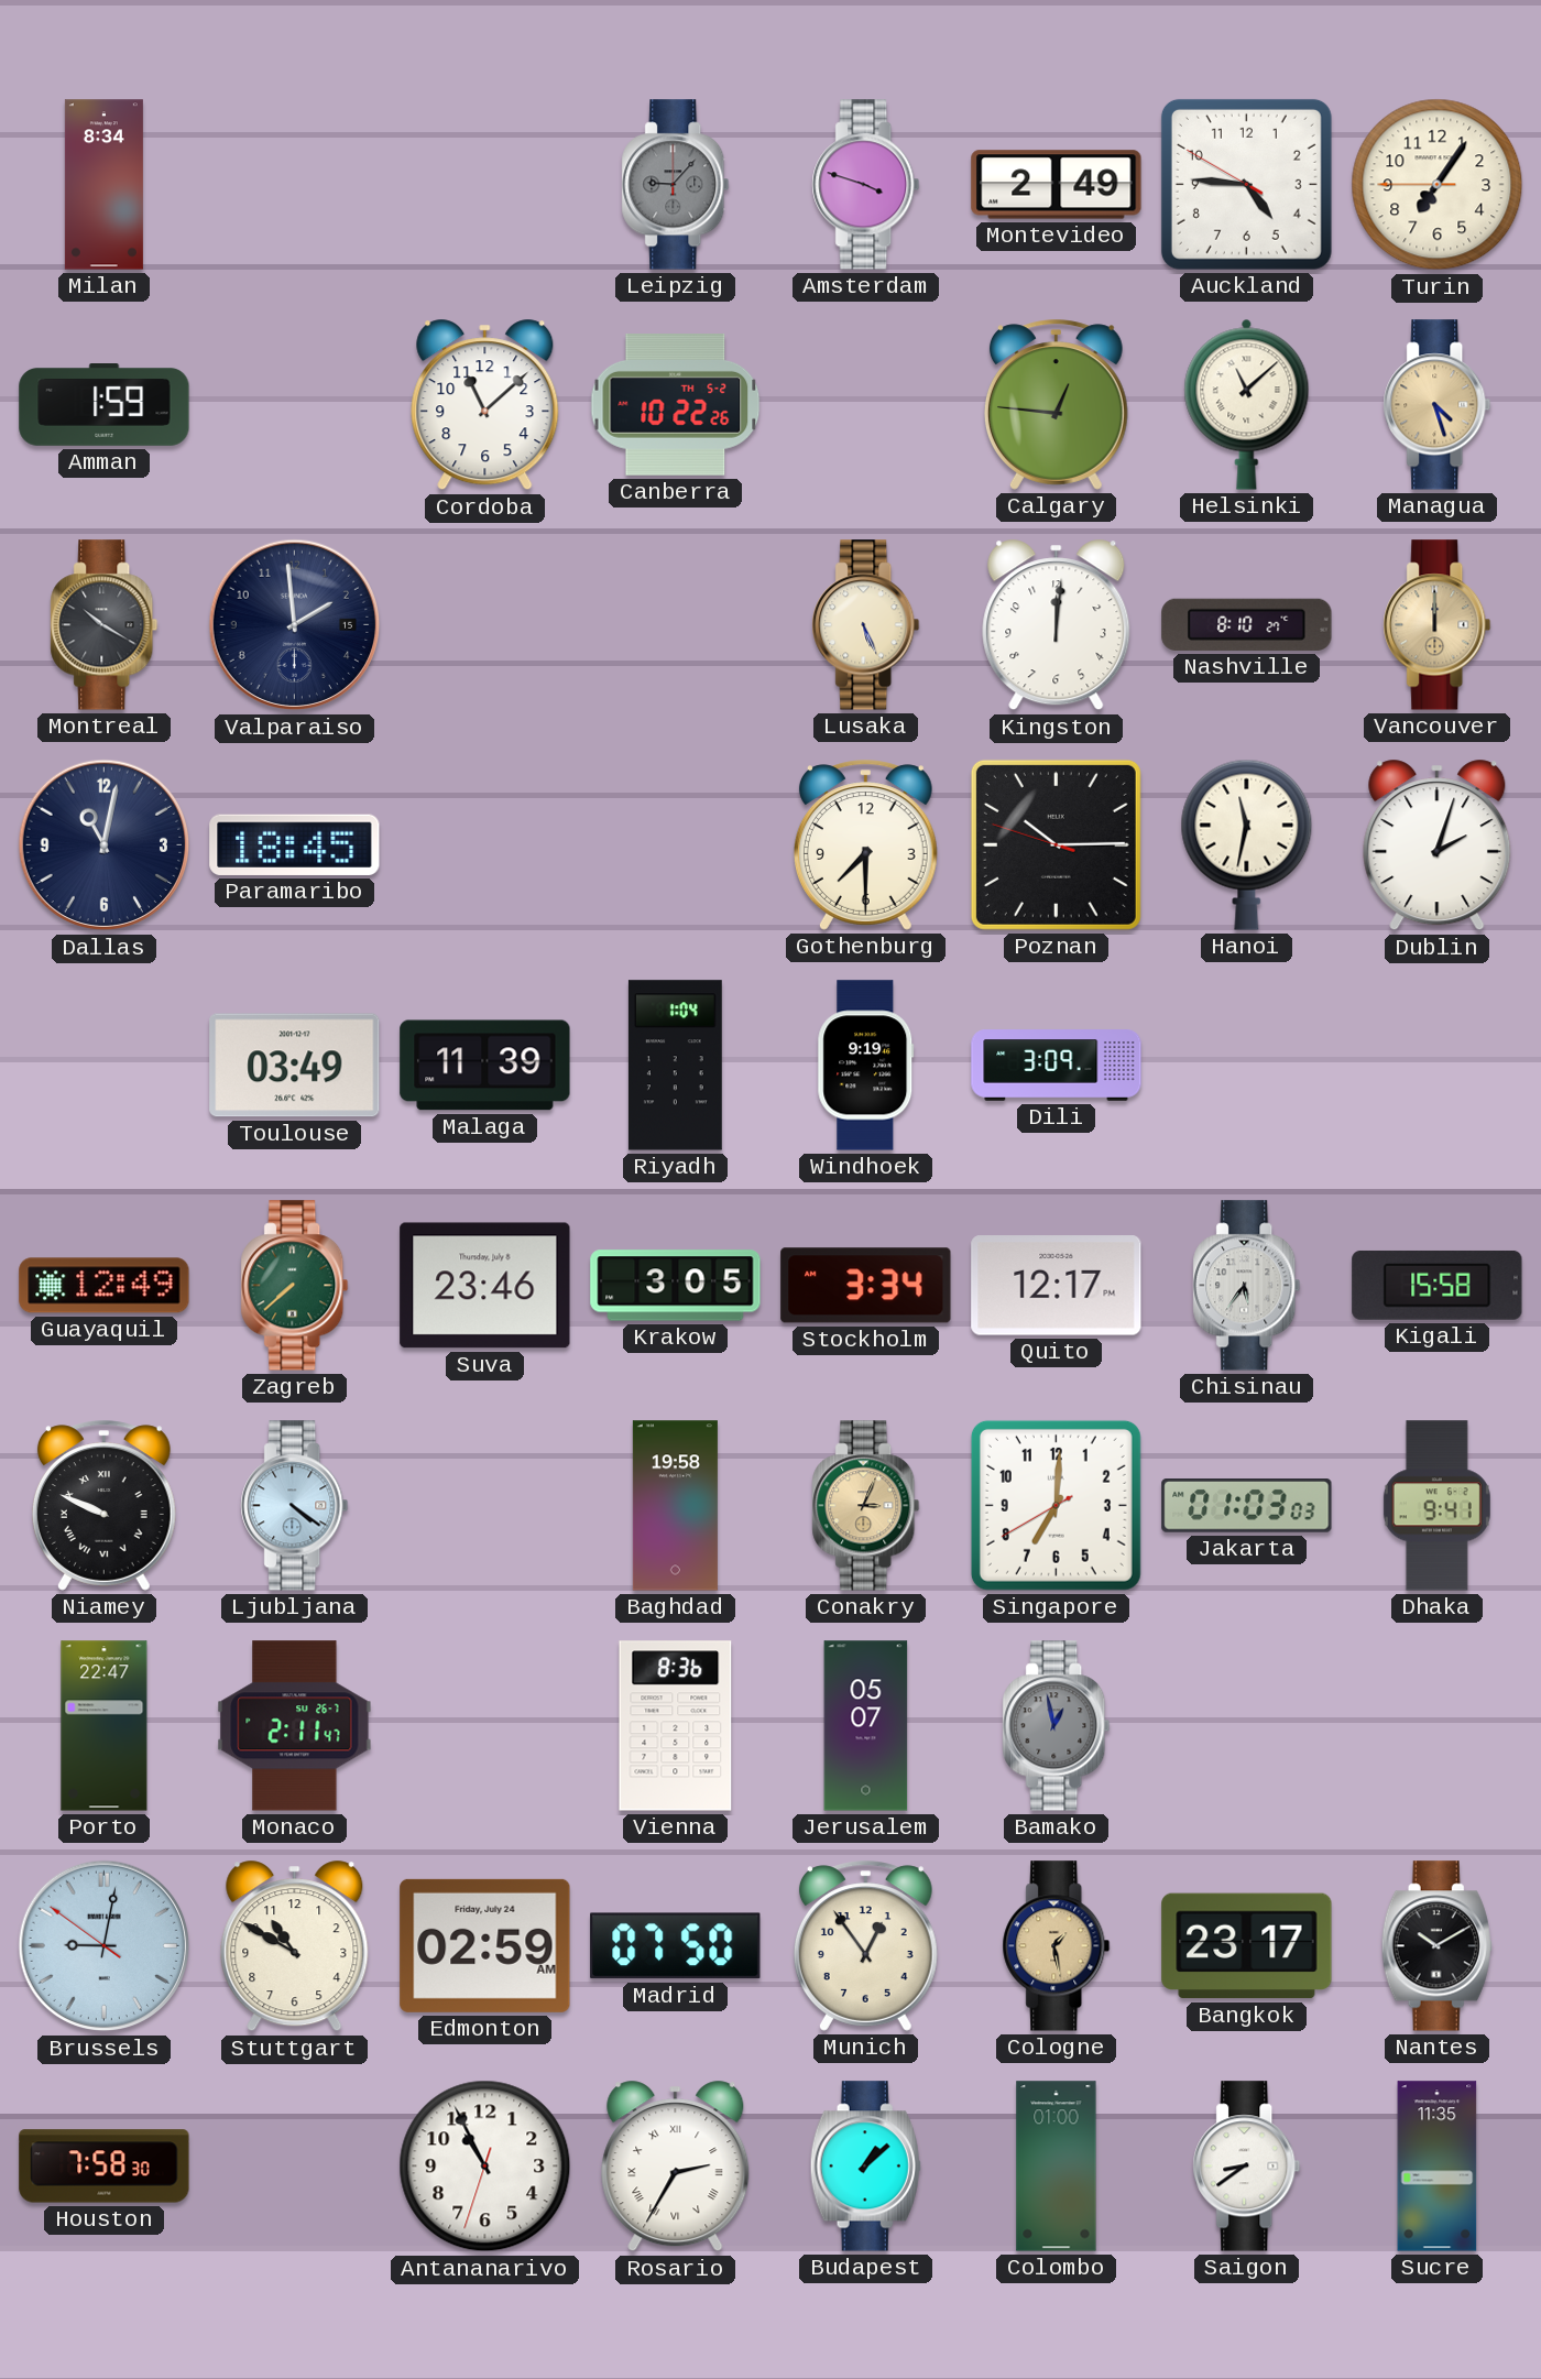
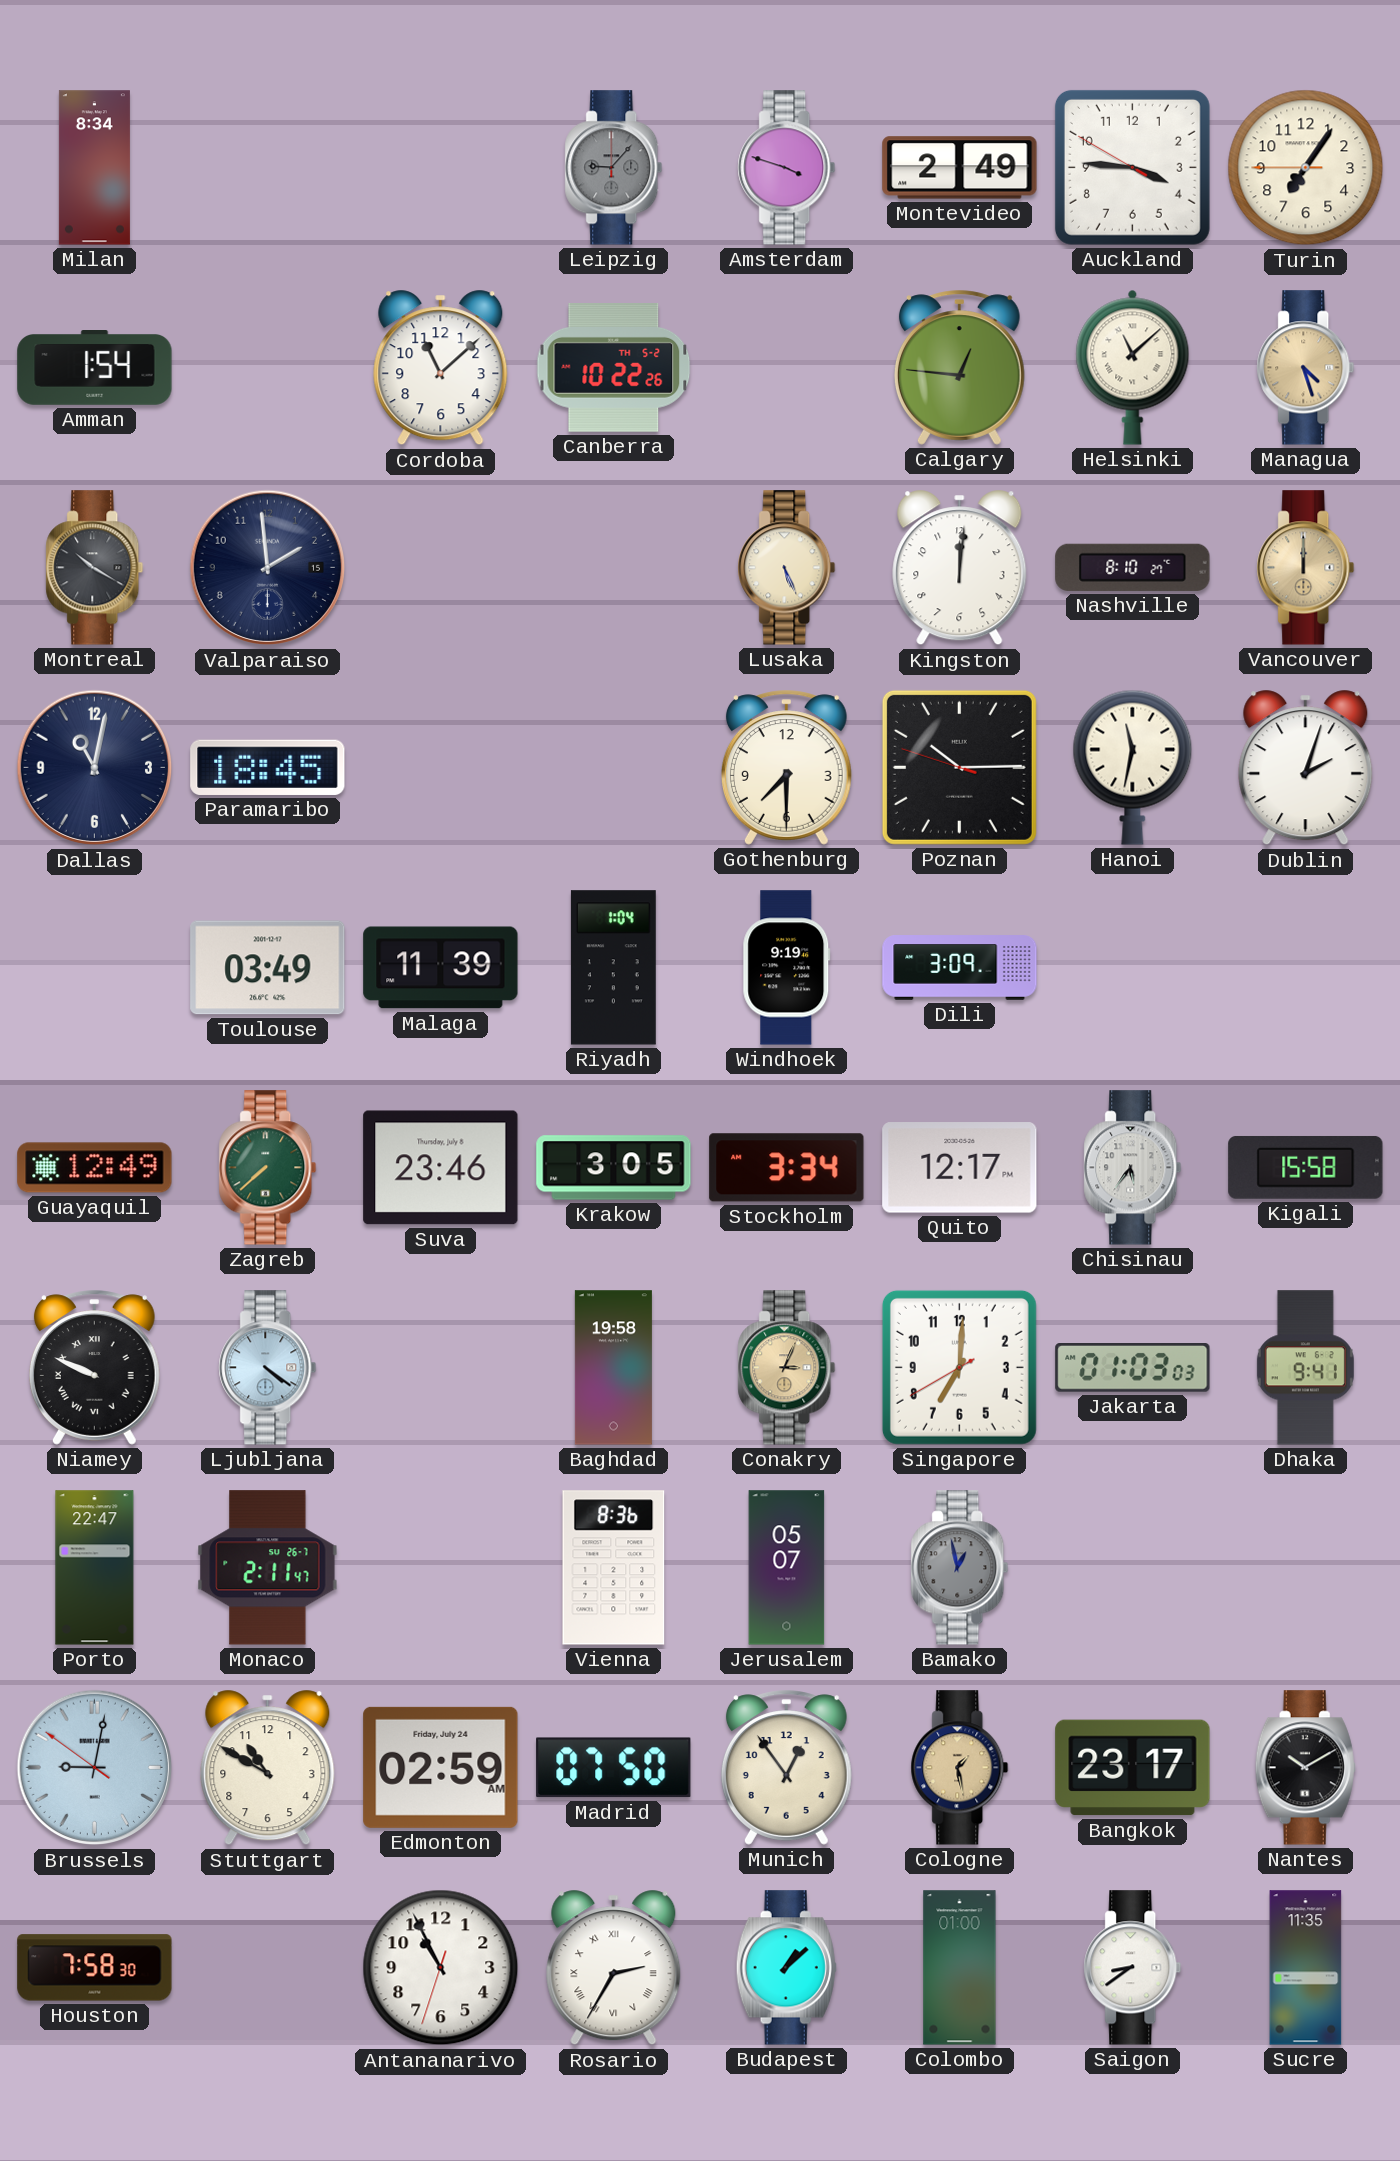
Auckland: 4:45 -> 3:45 (1132, 167)
Amman: 1:59 -> 1:54 (95, 368)
